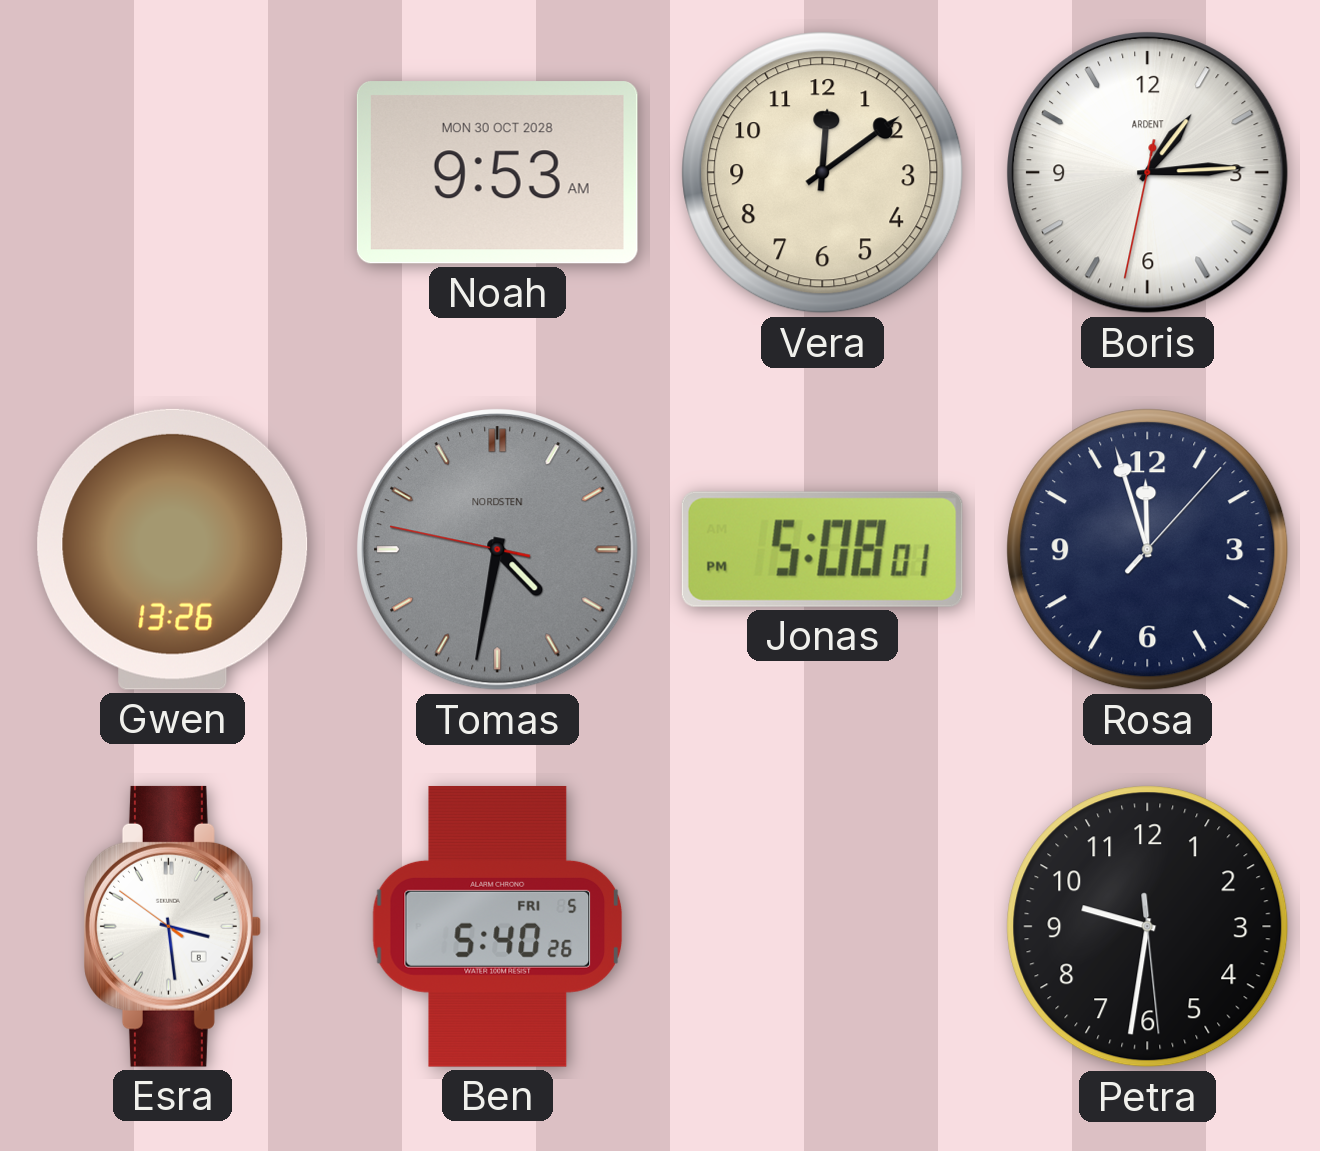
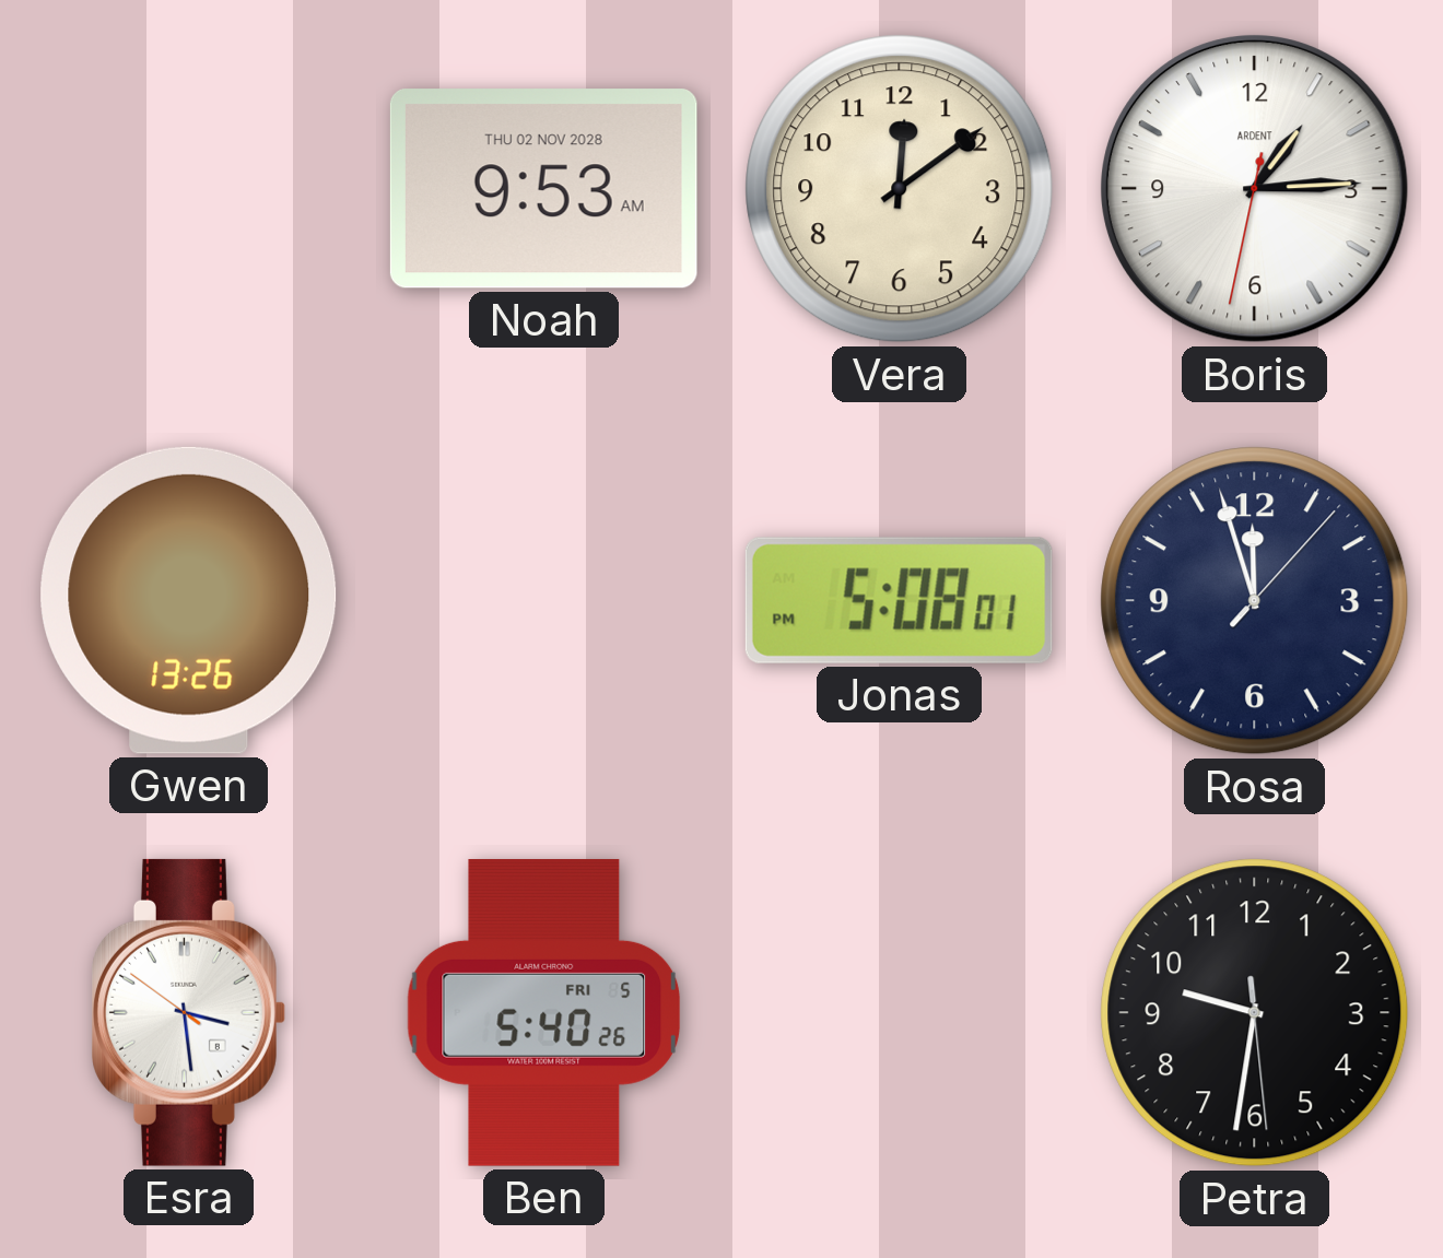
Noah date: MON 30 OCT 2028 -> THU 02 NOV 2028 (543, 189)
Tomas: 4:31 -> none (498, 550)
